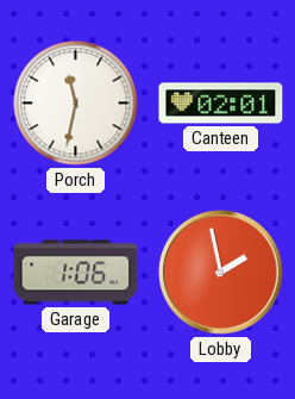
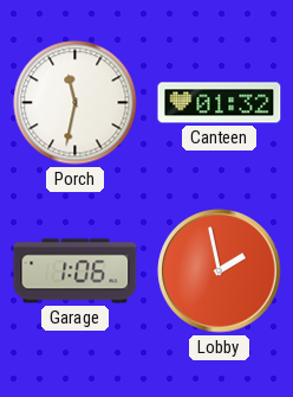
Canteen: 02:01 -> 01:32 (220, 103)
